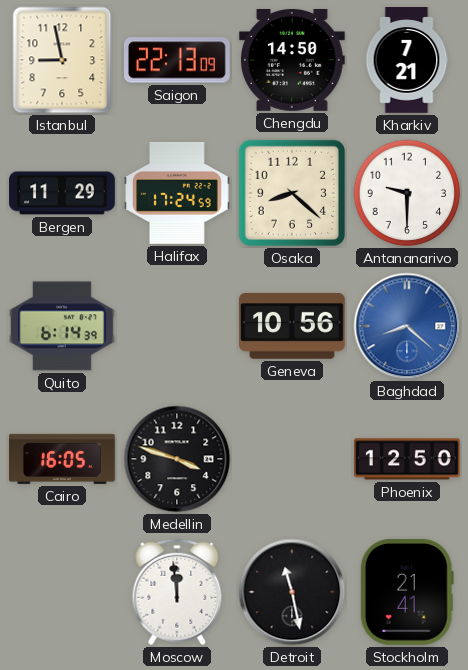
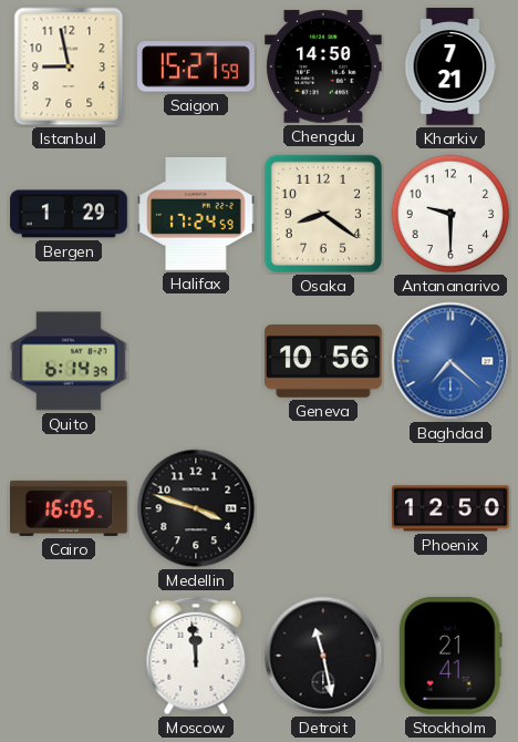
Saigon: 22:13 -> 15:27 (197, 66)
Bergen: 11:29 -> 1:29 (69, 214)
Osaka: 8:22 -> 8:21 (323, 214)
Baghdad: 8:22 -> 7:22 (450, 361)
